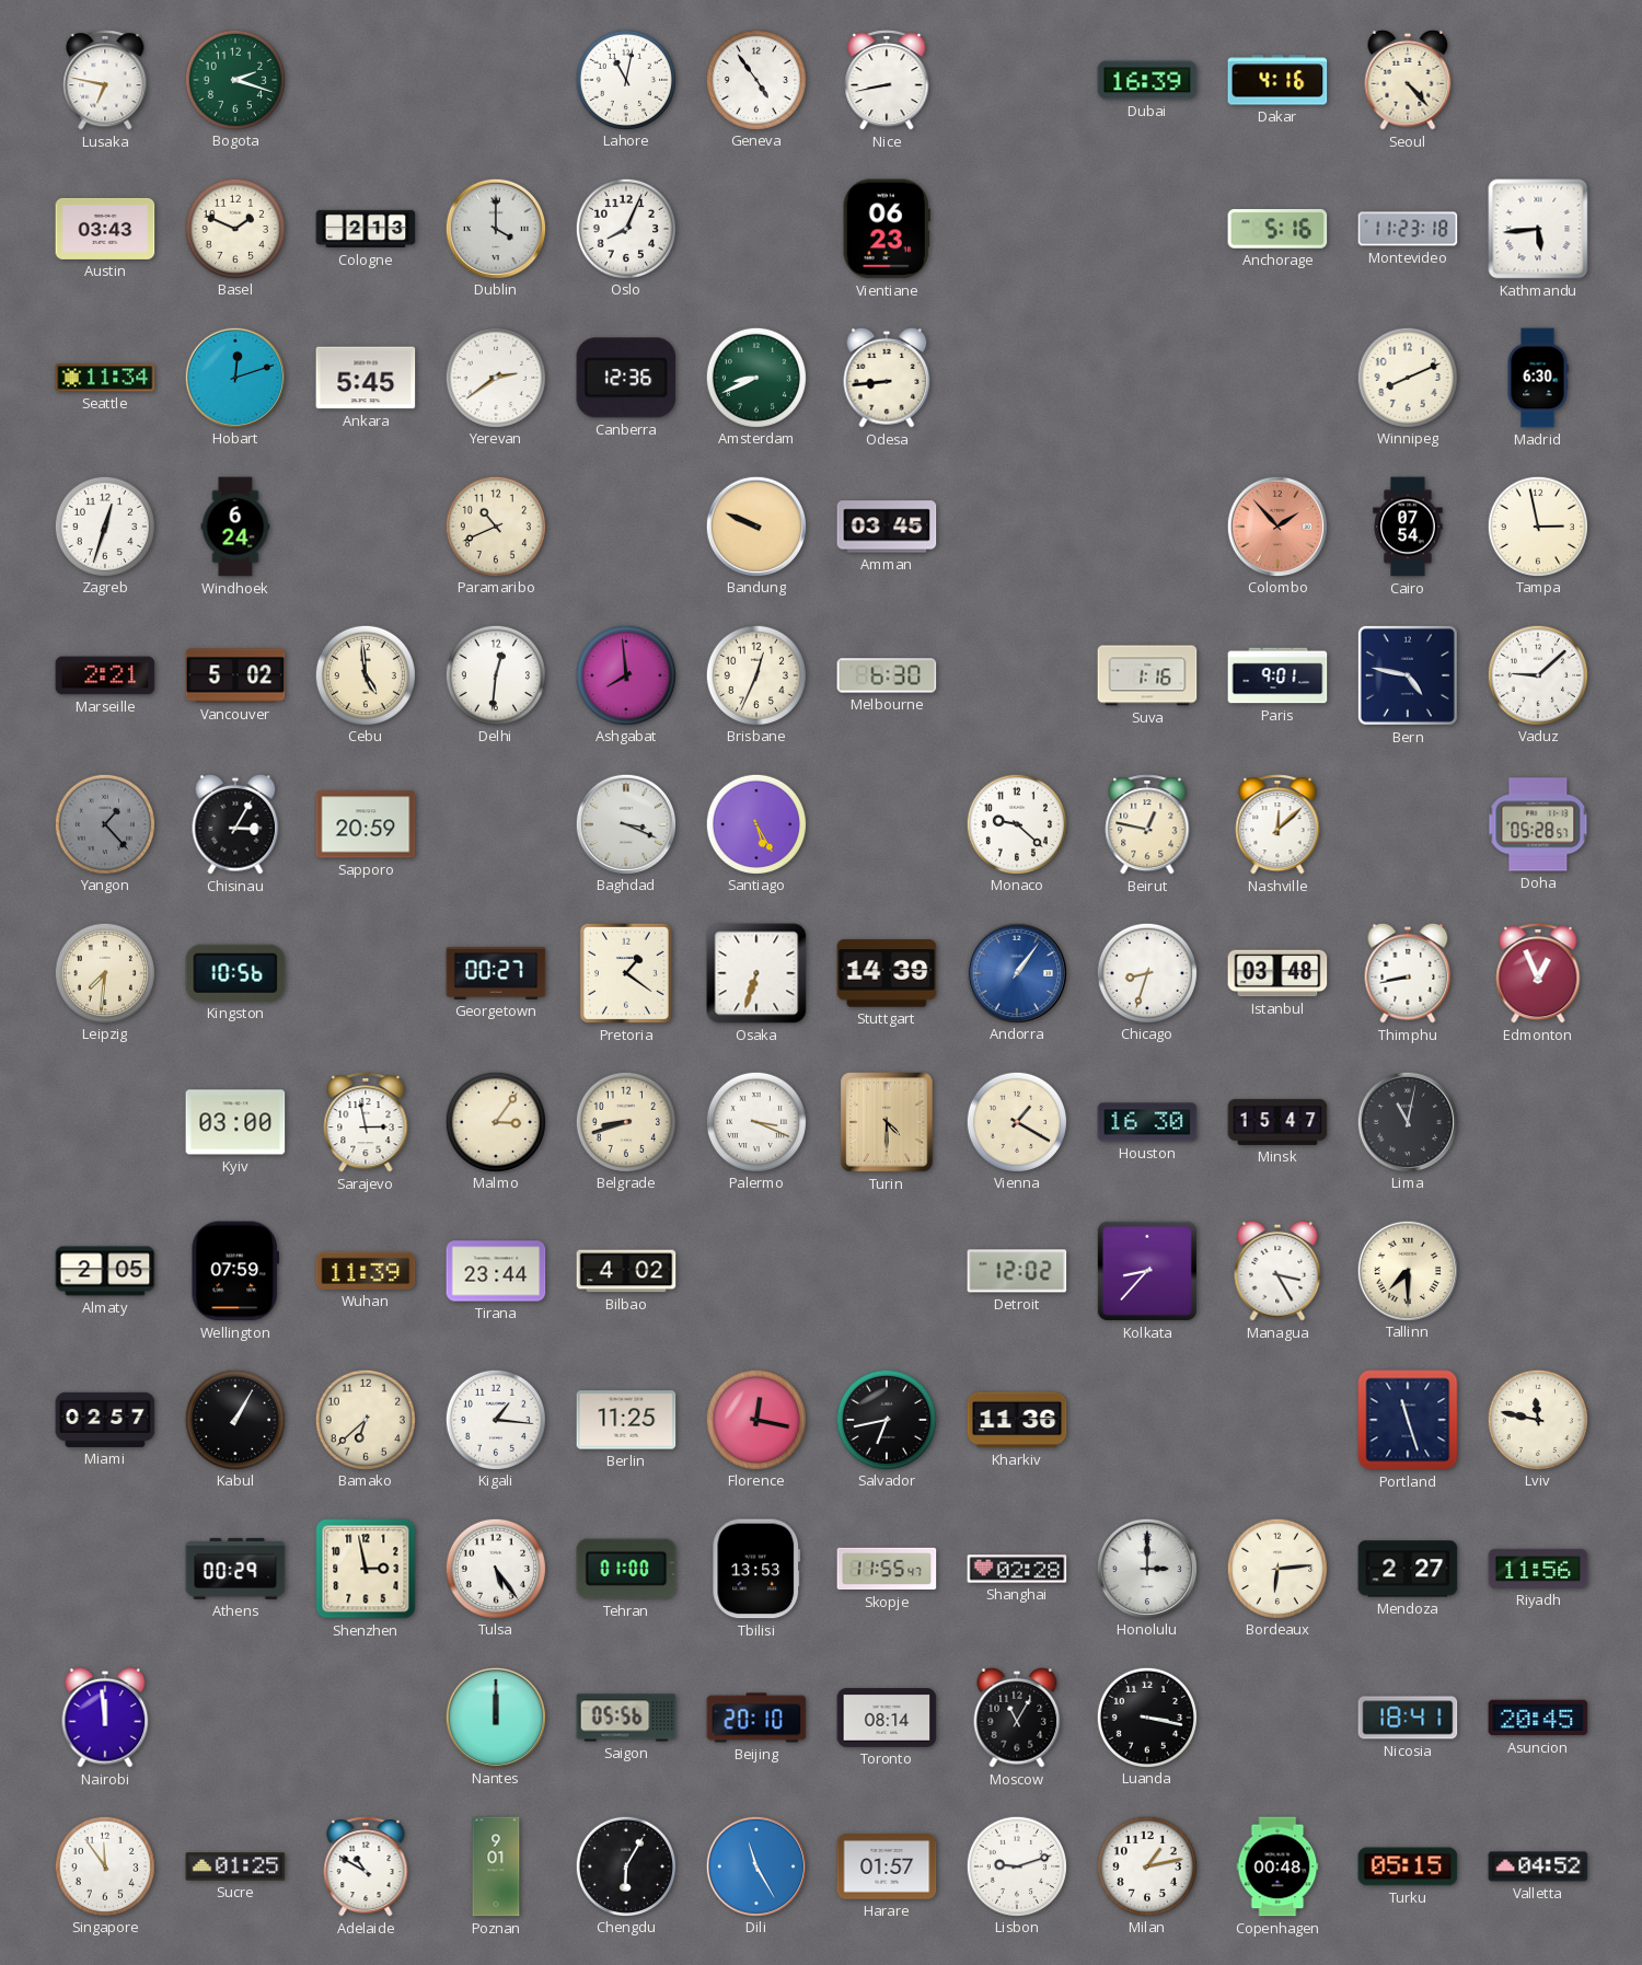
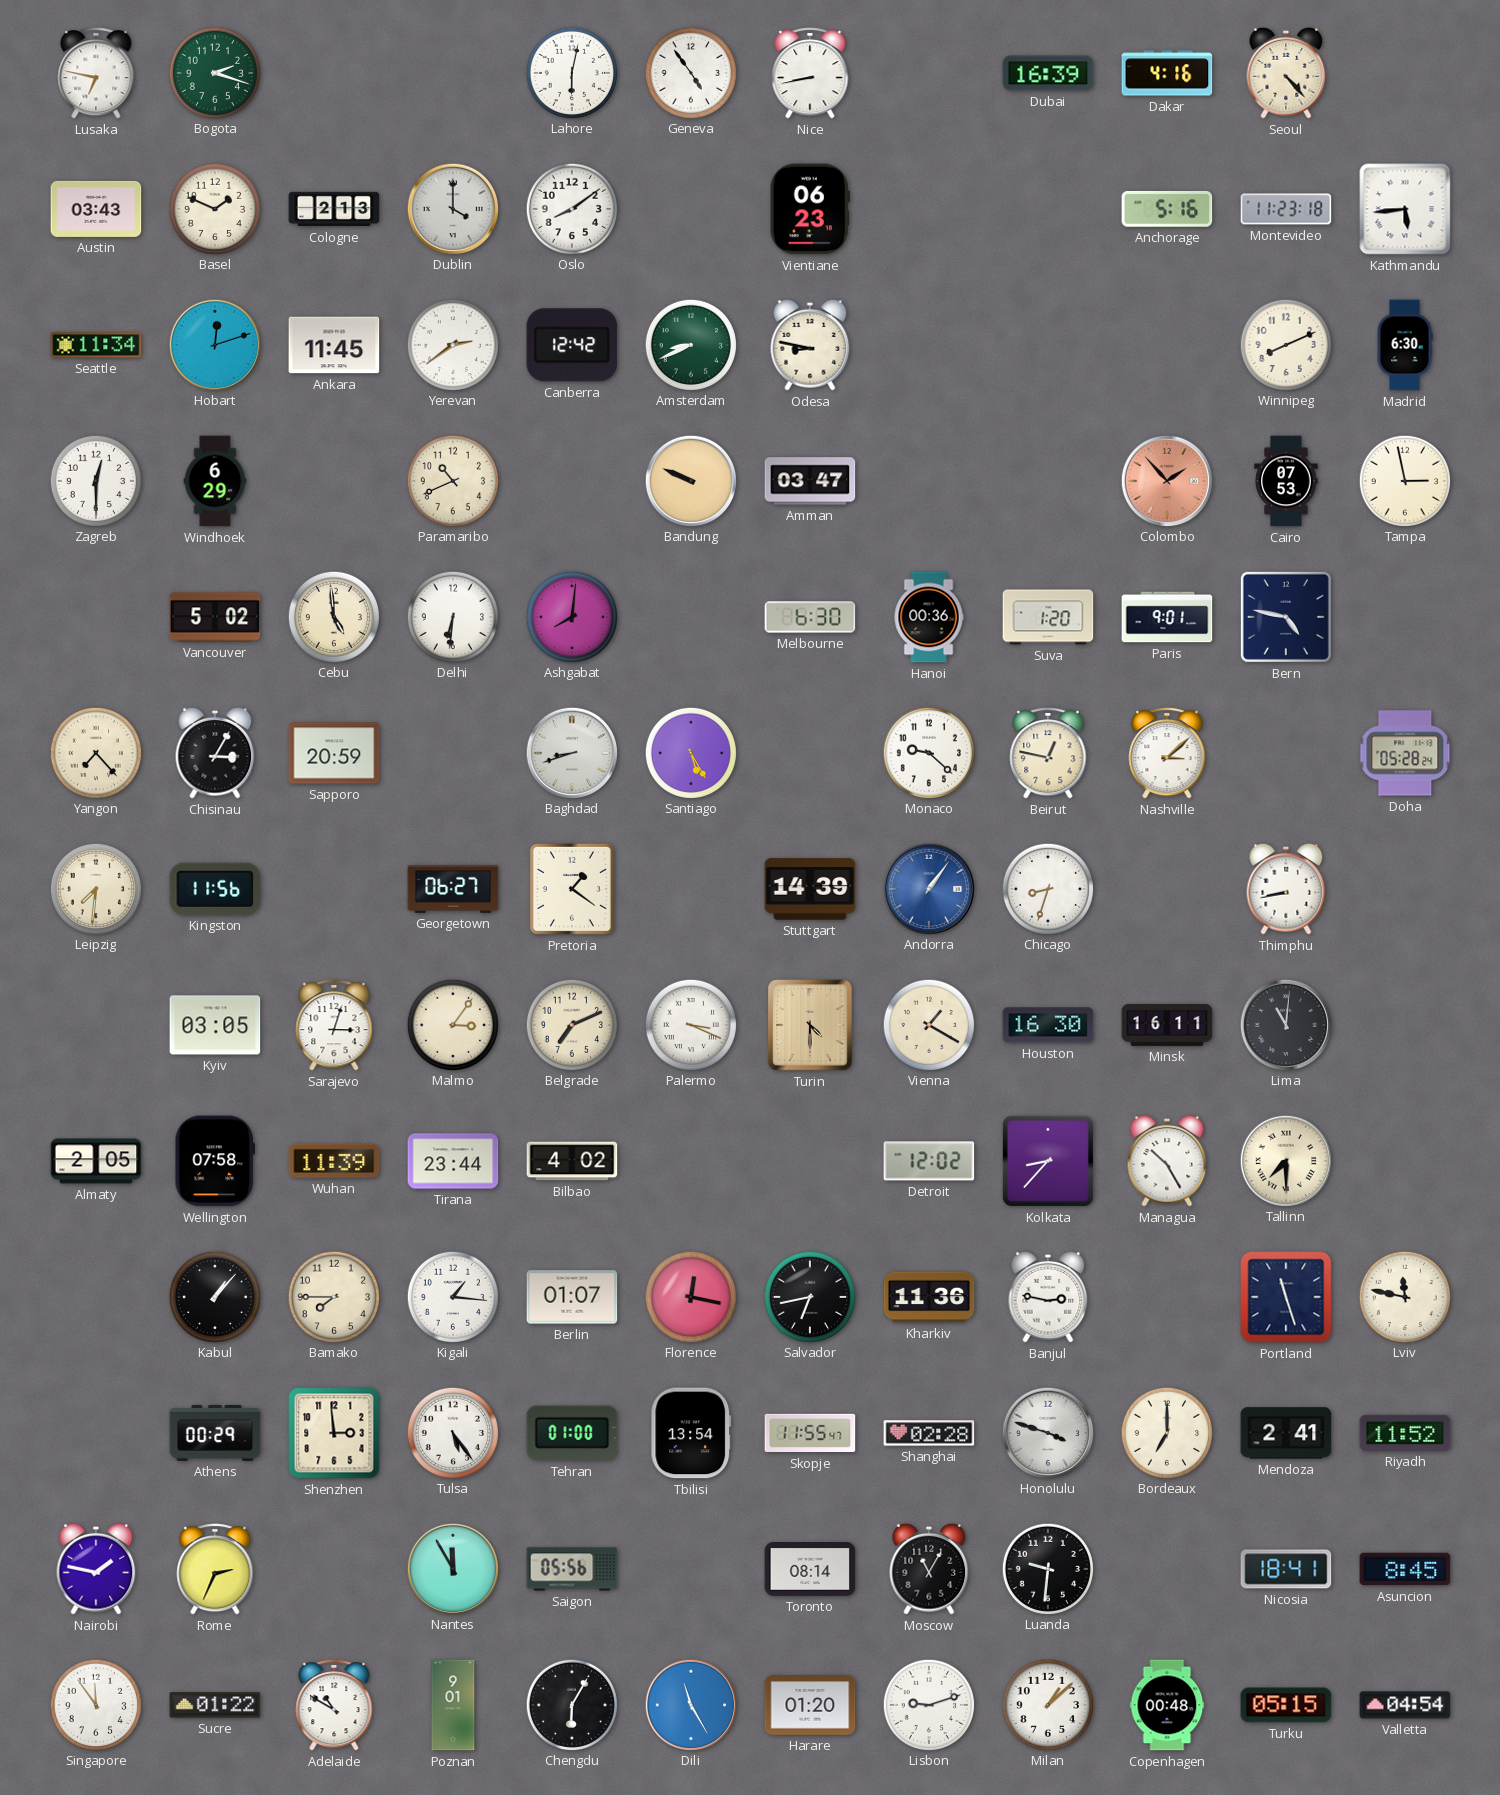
Lahore: 11:02 -> 6:02 (571, 72)
Oslo: 8:04 -> 8:09 (571, 208)
Ankara: 5:45 -> 11:45 (334, 345)
Canberra: 12:36 -> 12:42 (572, 345)
Odesa: 8:44 -> 8:47 (810, 345)
Zagreb: 12:33 -> 12:30 (95, 480)
Windhoek: 6:24 -> 6:29 (215, 481)
Amman: 03:45 -> 03:47 (810, 481)
Cairo: 07:54 -> 07:53 (1286, 481)
Marseille: 2:21 -> none (105, 675)
Delhi: 12:31 -> 6:31 (452, 616)
Ashgabat: 7:59 -> 8:01 (571, 616)
Brisbane: 12:34 -> none (755, 674)
Hanoi: none -> 00:36 (929, 617)
Suva: 1:16 -> 1:20 (1048, 617)
Vaduz: 9:08 -> none (1537, 674)
Yangon: 1:23 -> 7:23 (95, 752)
Yangon dial: grey -> cream (95, 752)
Baghdad: 3:19 -> 8:42 (571, 752)
Nashville: 12:08 -> 3:08 (1167, 753)
Doha: 05:28:57 -> 05:28:24 (1405, 753)
Kingston: 10:56 -> 11:56 (215, 889)
Georgetown: 00:27 -> 06:27 (453, 889)
Osaka: 6:33 -> none (756, 973)
Istanbul: 03:48 -> none (1277, 973)
Edmonton: 12:56 -> none (1538, 973)
Kyiv: 03:00 -> 03:05 (215, 1025)
Sarajevo: 2:58 -> 3:03 (334, 1025)
Belgrade: 8:42 -> 7:11 (571, 1024)
Minsk: 15:47 -> 16:11 (1167, 1025)
Lima: 11:02 -> 11:01 (1285, 1024)
Wellington: 07:59 -> 07:58 (214, 1161)
Managua: 3:25 -> 10:25 (1167, 1161)
Miami: 02:57 -> none (105, 1420)
Kabul: 1:05 -> 1:07 (214, 1296)
Bamako: 6:38 -> 7:45 (333, 1296)
Berlin: 11:25 -> 01:07 (572, 1297)
Banjul: none -> 2:47 (1048, 1297)
Shenzhen: 2:58 -> 2:59 (334, 1433)
Tbilisi: 13:53 -> 13:54 (691, 1433)
Honolulu: 3:00 -> 3:48 (1047, 1432)
Bordeaux: 6:14 -> 7:00 (1166, 1432)
Mendoza: 2:27 -> 2:41 (1286, 1433)
Riyadh: 11:56 -> 11:52 (1405, 1433)
Nairobi: 11:59 -> 1:47 (96, 1569)
Rome: none -> 2:34 (215, 1569)
Nantes: 12:00 -> 11:55 (452, 1568)
Beijing: 20:10 -> none (756, 1718)
Luanda: 3:17 -> 9:31 (1047, 1568)
Asuncion: 20:45 -> 8:45 (1405, 1569)
Sucre: 01:25 -> 01:22 (215, 1705)
Harare: 01:57 -> 01:20 (810, 1706)
Milan: 1:13 -> 1:08 (1047, 1704)
Valletta: 04:52 -> 04:54 (1405, 1705)
